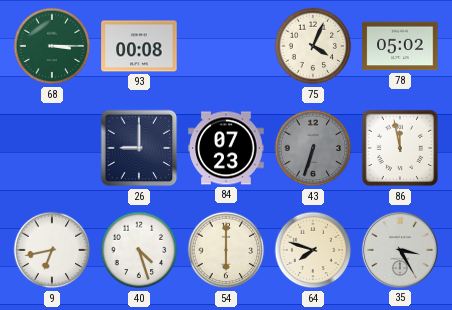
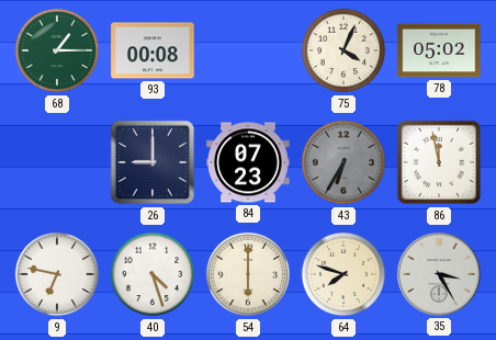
68: 3:15 -> 1:15 (57, 50)
43: 6:33 -> 6:35 (343, 162)
9: 6:43 -> 6:47 (57, 274)
